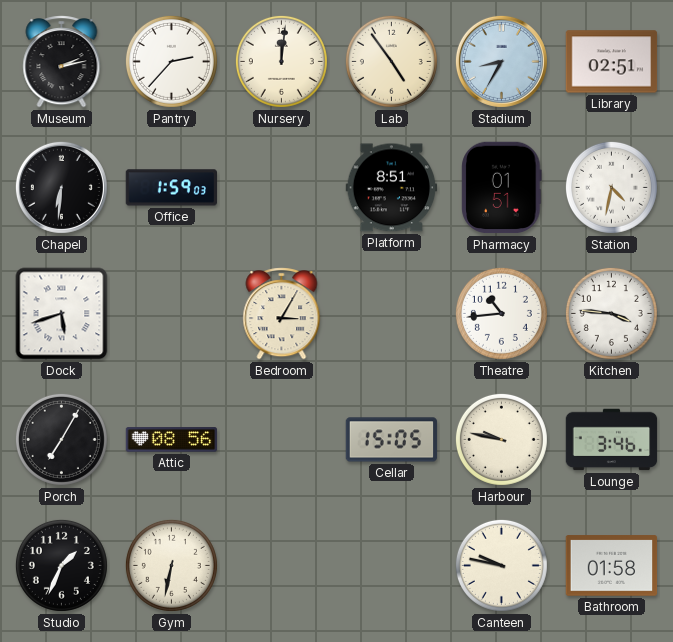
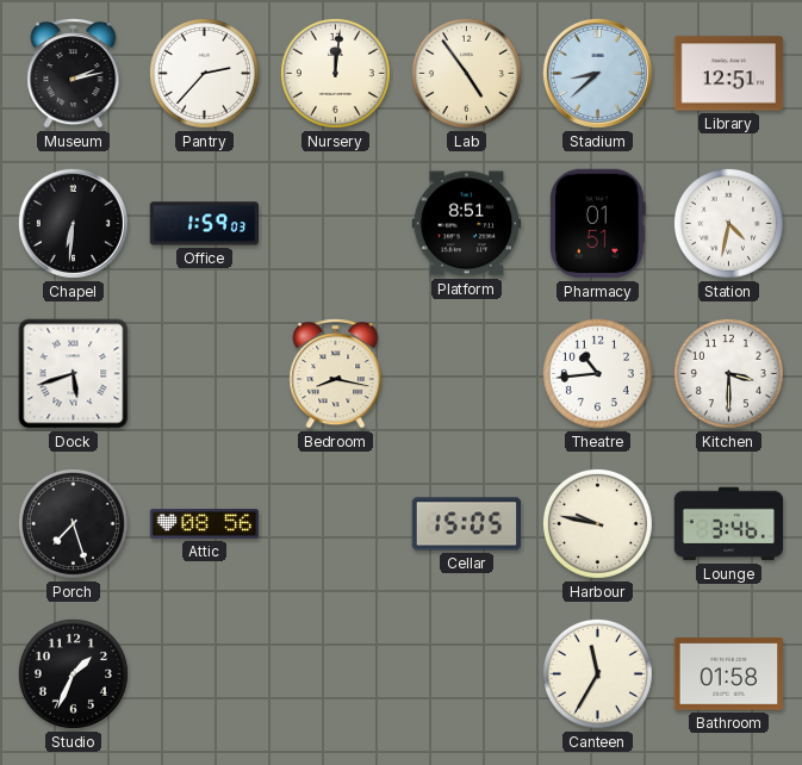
Stadium: 8:35 -> 8:38 (597, 73)
Library: 02:51 -> 12:51 (729, 74)
Bedroom: 3:05 -> 8:17 (336, 374)
Kitchen: 3:46 -> 3:30 (728, 373)
Porch: 7:05 -> 7:27 (73, 523)
Gym: 6:32 -> none (171, 565)
Canteen: 9:47 -> 11:35 (597, 673)
